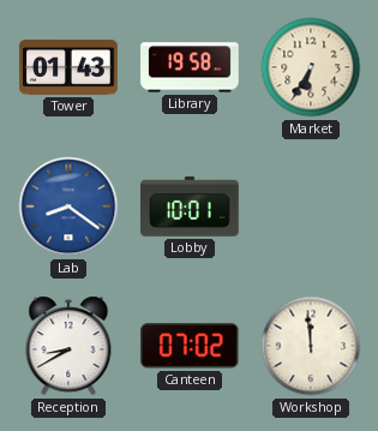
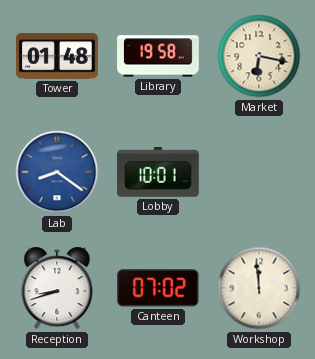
Tower: 01:43 -> 01:48 (57, 56)
Market: 6:35 -> 6:17 (259, 56)
Reception: 8:40 -> 8:42 (57, 288)
